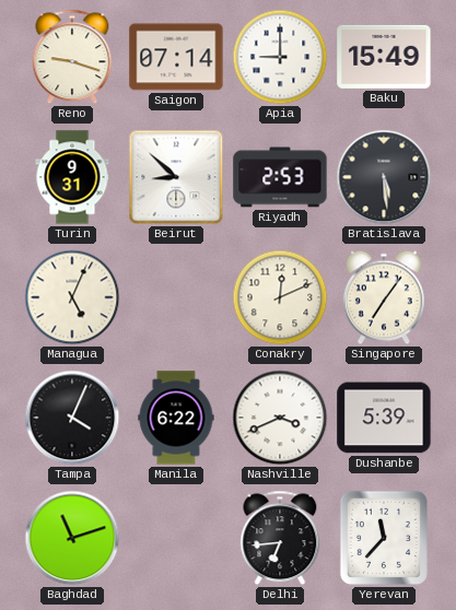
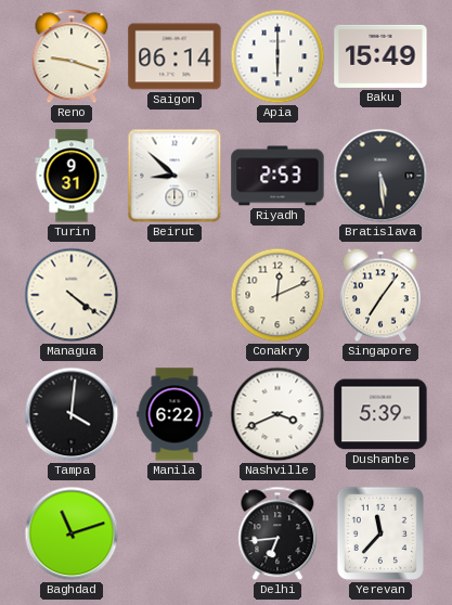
Saigon: 07:14 -> 06:14 (175, 56)
Apia: 9:00 -> 6:00 (277, 56)
Managua: 5:04 -> 4:21 (72, 295)
Tampa: 4:04 -> 4:01 (72, 414)
